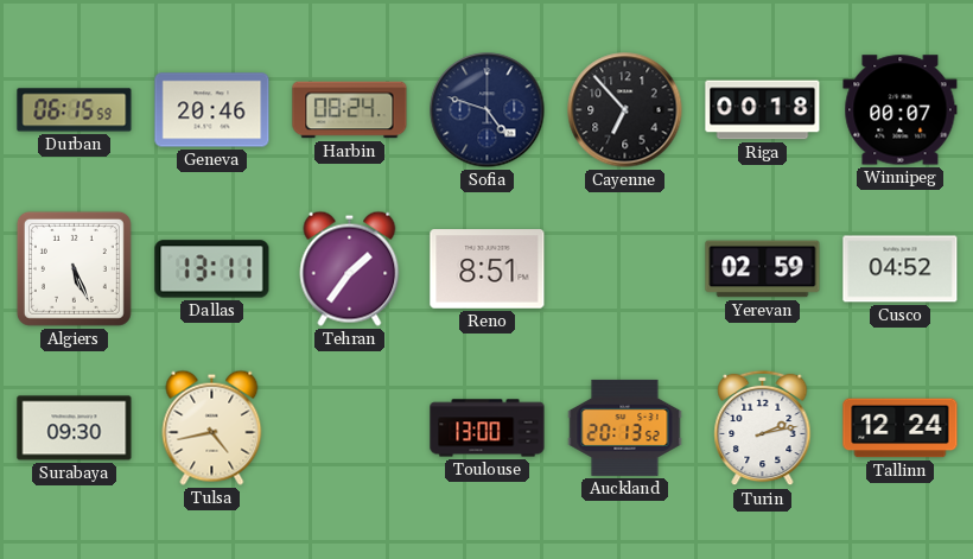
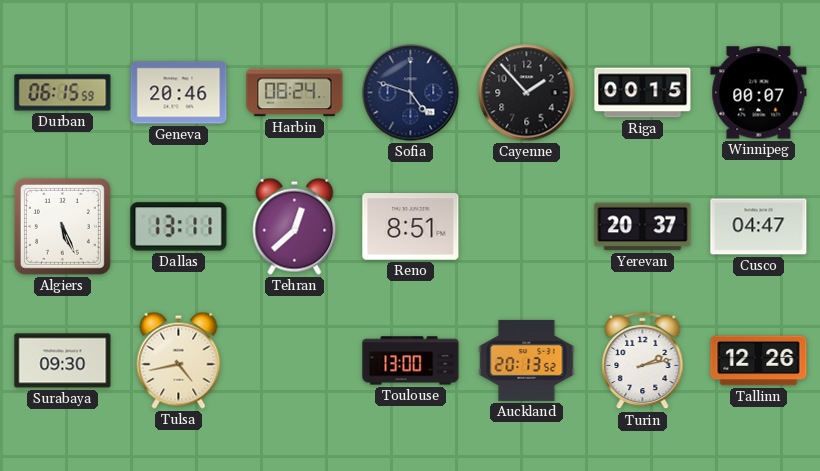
Cayenne: 6:53 -> 1:53 (527, 93)
Riga: 00:18 -> 00:15 (643, 93)
Tehran: 1:36 -> 12:38 (295, 226)
Yerevan: 02:59 -> 20:37 (643, 227)
Cusco: 04:52 -> 04:47 (759, 227)
Tallinn: 12:24 -> 12:26 (759, 361)
